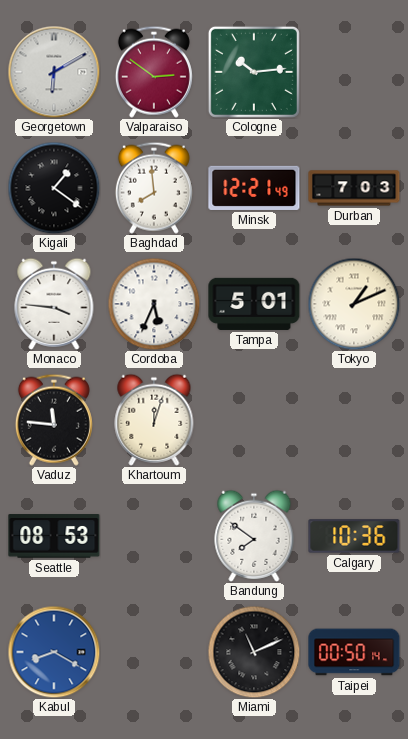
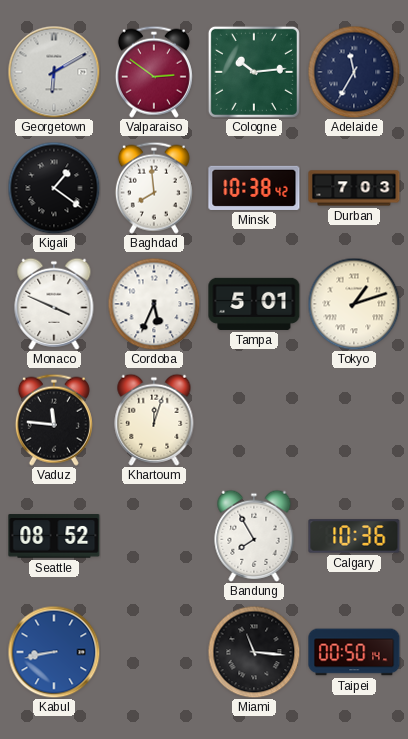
Adelaide: none -> 11:35 (354, 72)
Minsk: 12:21 -> 10:38 (254, 188)
Monaco: 3:46 -> 3:49 (54, 304)
Tokyo: 1:11 -> 1:12 (354, 304)
Seattle: 08:53 -> 08:52 (54, 536)
Bandung: 7:51 -> 7:55 (254, 536)
Kabul: 8:20 -> 8:43 (54, 652)
Miami: 11:11 -> 11:16 (254, 652)
